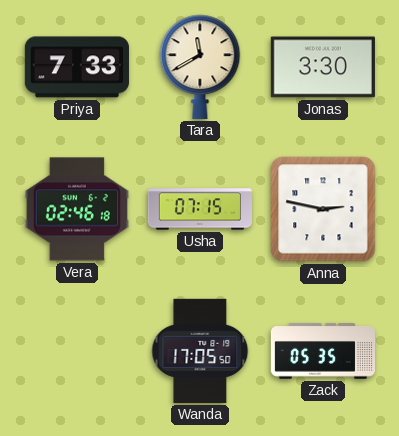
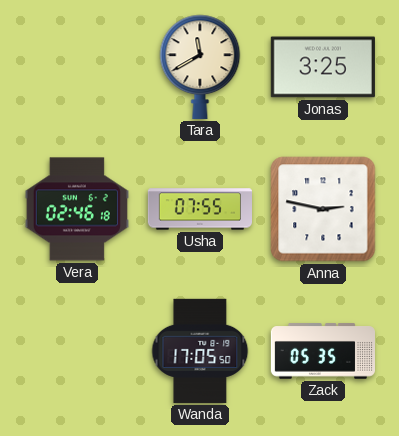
Priya: 7:33 -> none (77, 67)
Jonas: 3:30 -> 3:25 (323, 67)
Usha: 07:15 -> 07:55 (199, 209)
